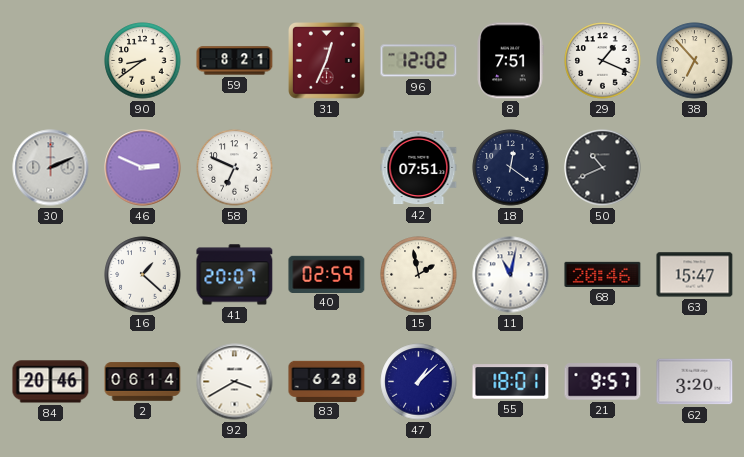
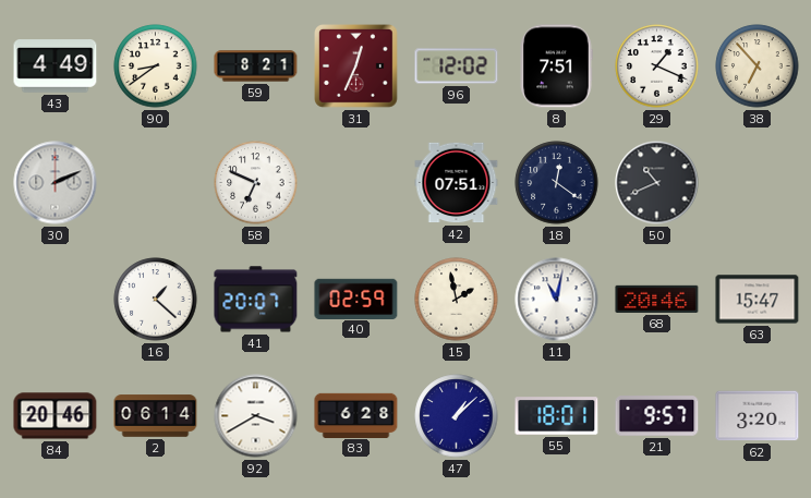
43: none -> 4:49 (56, 66)
46: 2:49 -> none (143, 168)
